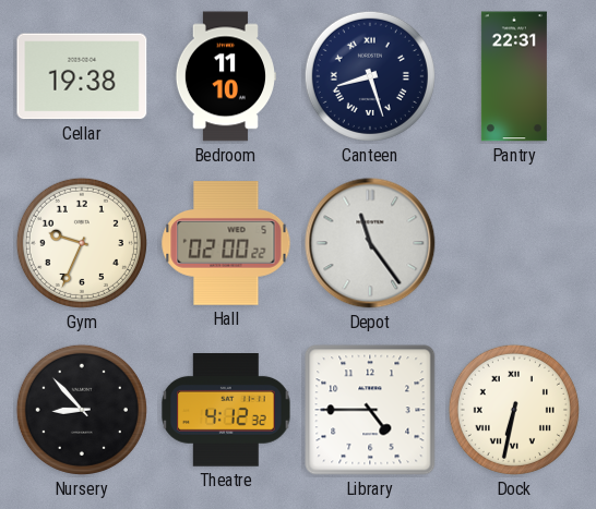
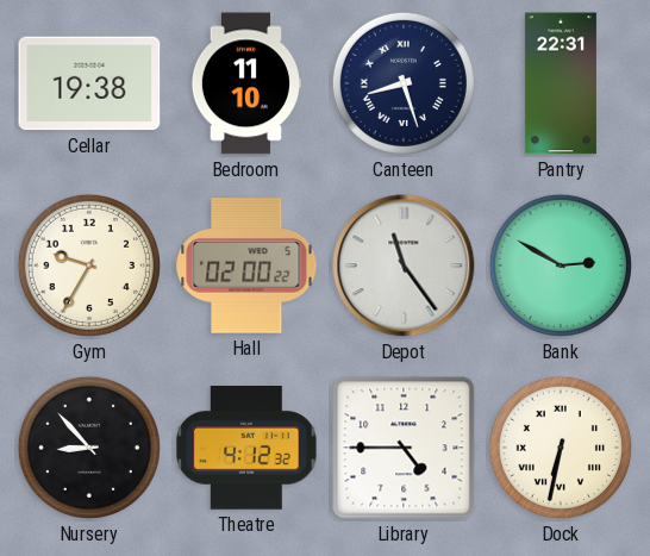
Gym: 9:34 -> 9:35 (89, 265)
Bank: none -> 2:50 (561, 265)
